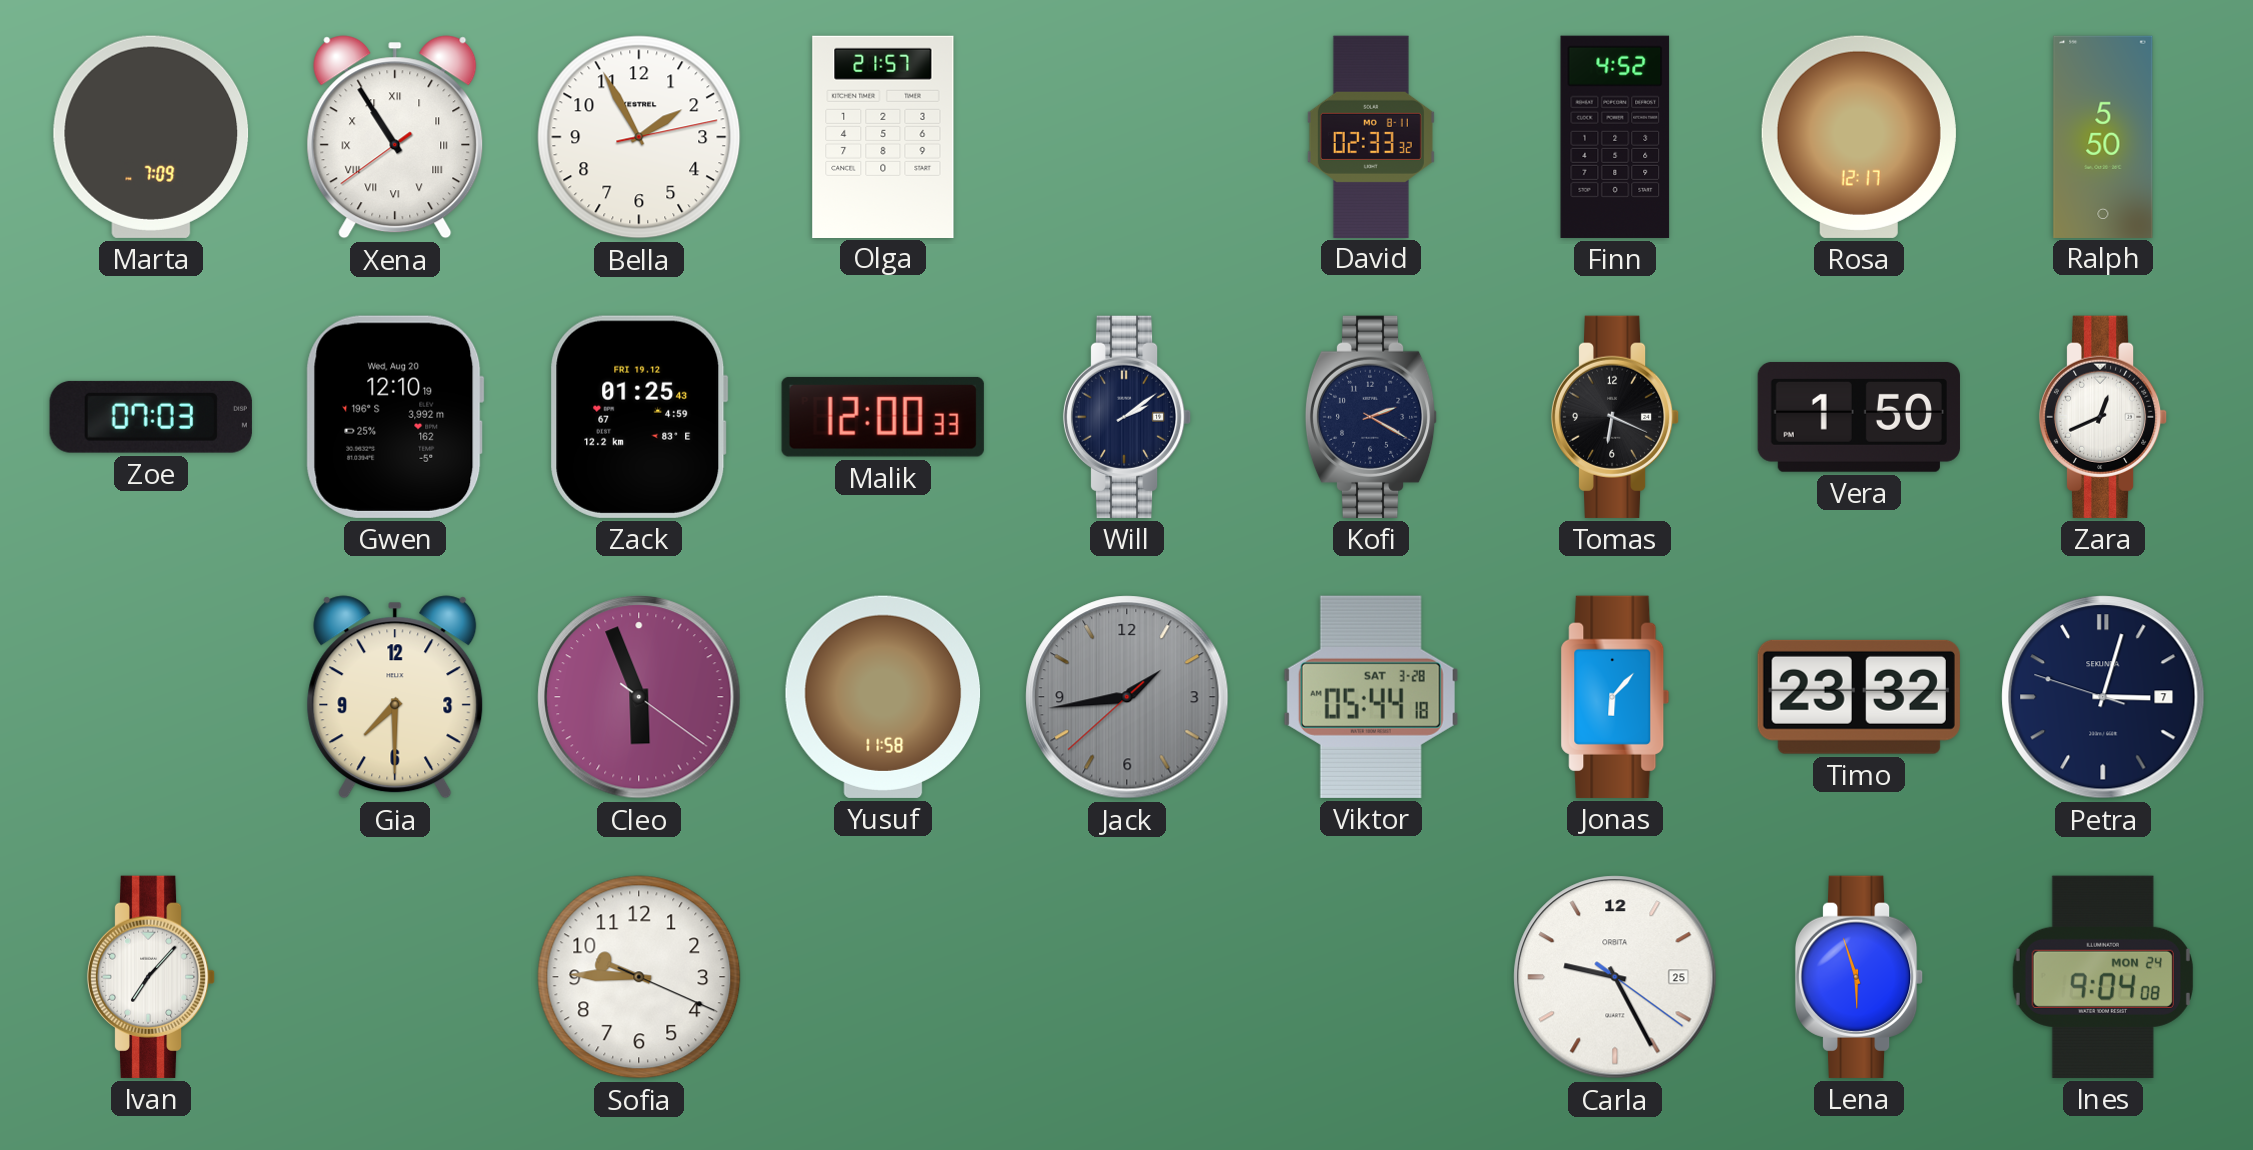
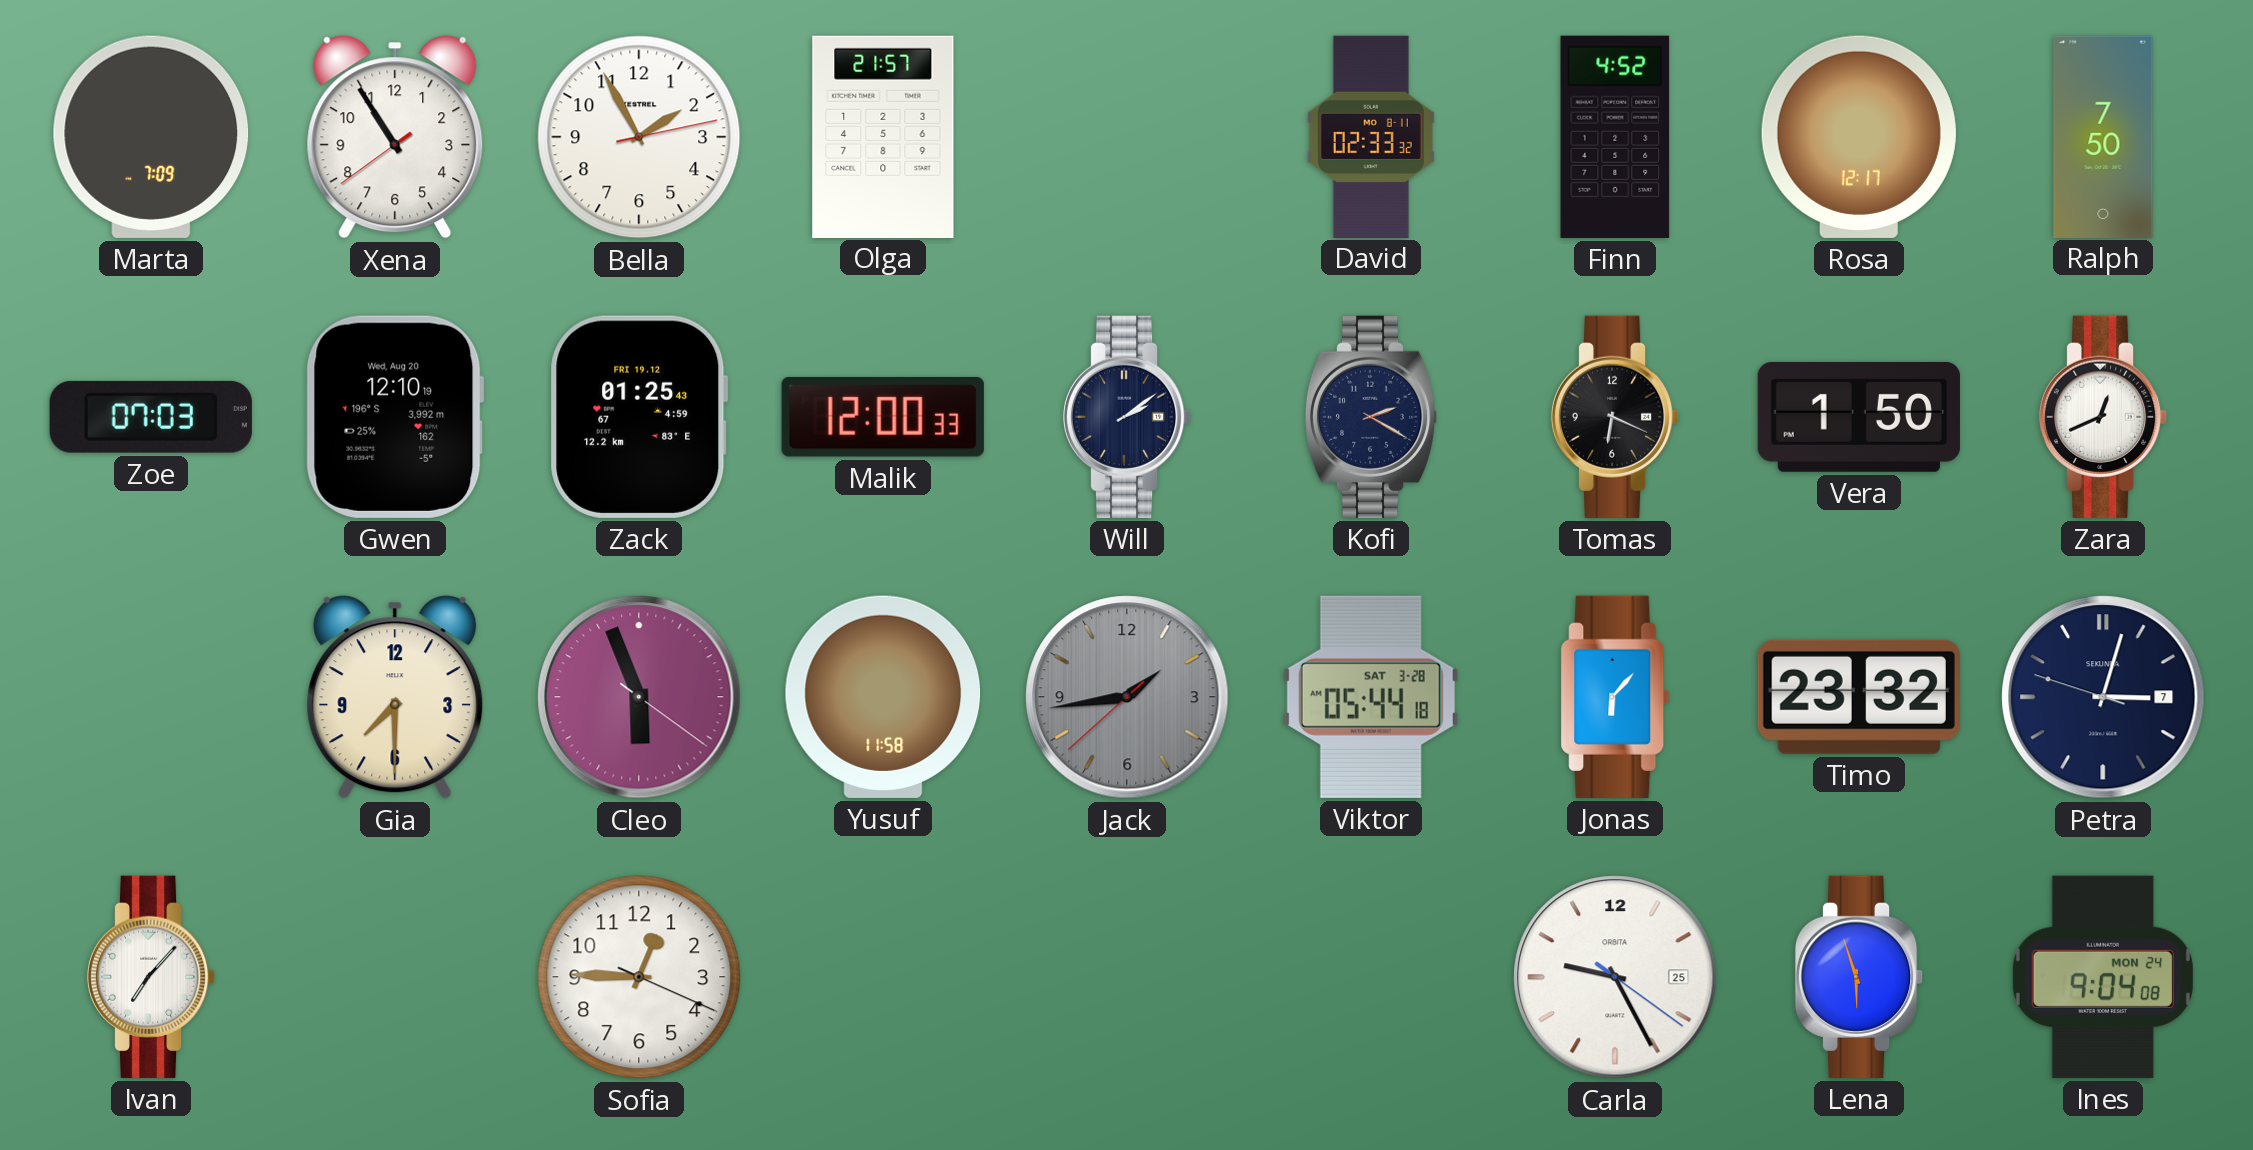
Xena numerals: Roman -> Arabic (395, 137)
Ralph: 5:50 -> 7:50 (2103, 136)
Sofia: 9:45 -> 12:45 (639, 977)
